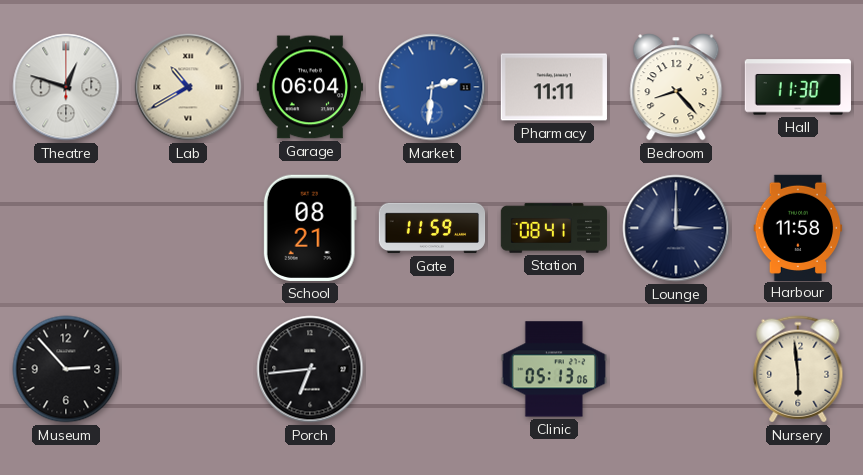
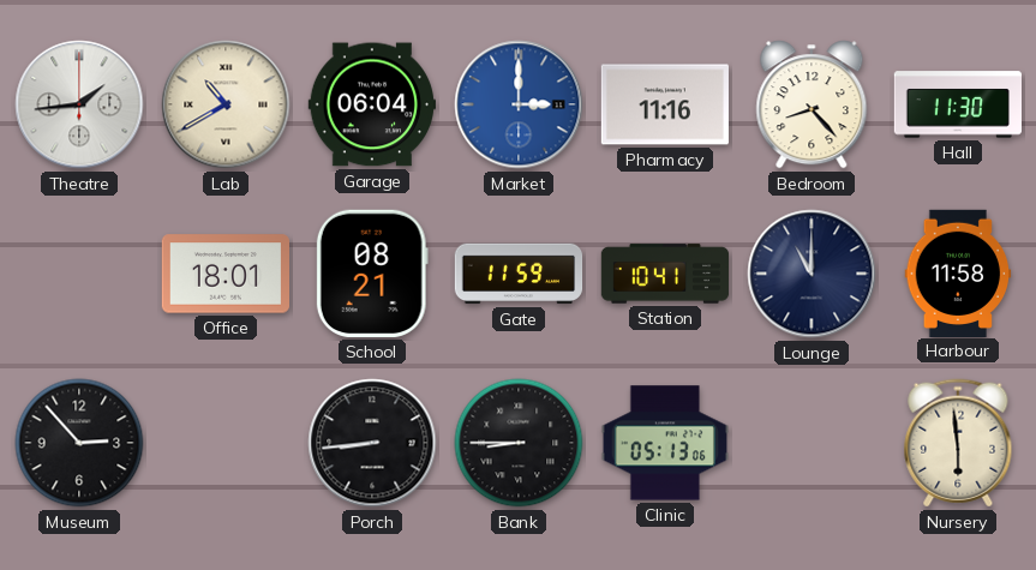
Theatre: 12:48 -> 1:44 (79, 104)
Market: 2:31 -> 3:00 (519, 104)
Pharmacy: 11:11 -> 11:16 (664, 104)
Office: none -> 18:01 (224, 274)
Station: 08:41 -> 10:41 (665, 274)
Lounge: 3:00 -> 11:00 (812, 274)
Porch: 6:44 -> 8:44 (372, 443)
Bank: none -> 8:45 (519, 443)
